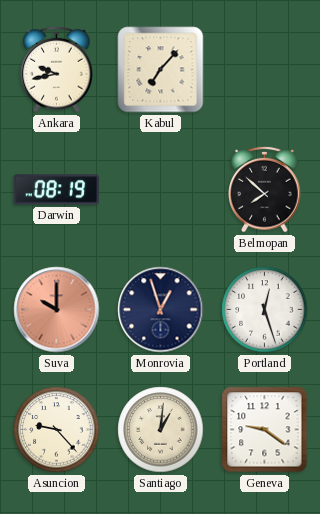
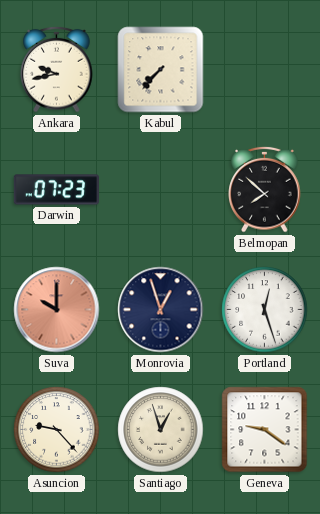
Kabul: 7:07 -> 7:37 (161, 70)
Darwin: 08:19 -> 07:23 (57, 190)
Santiago: 1:01 -> 12:57 (161, 430)
